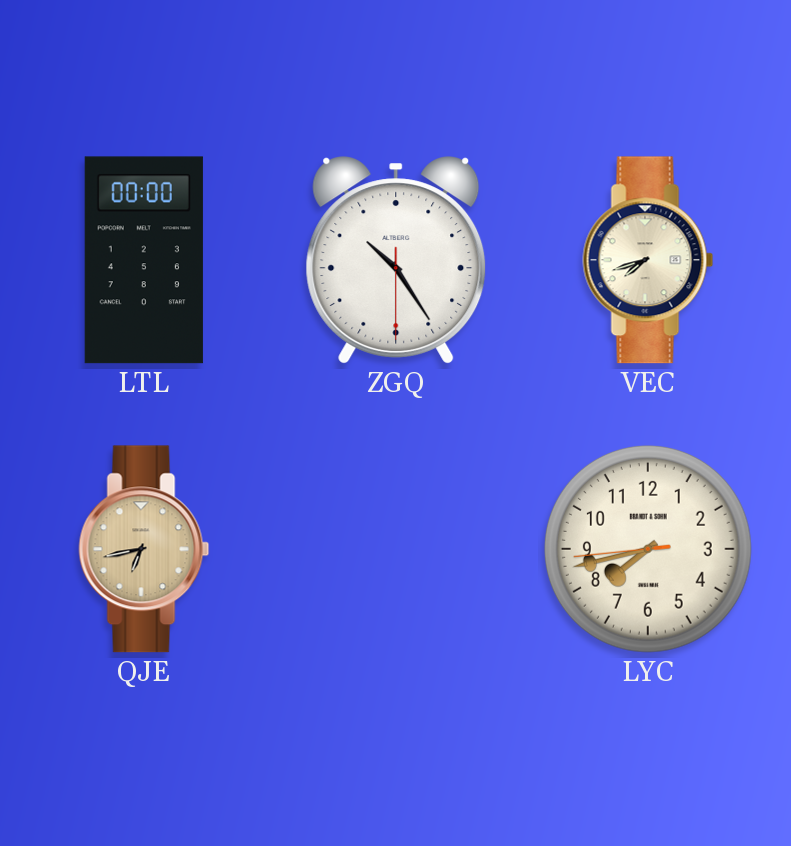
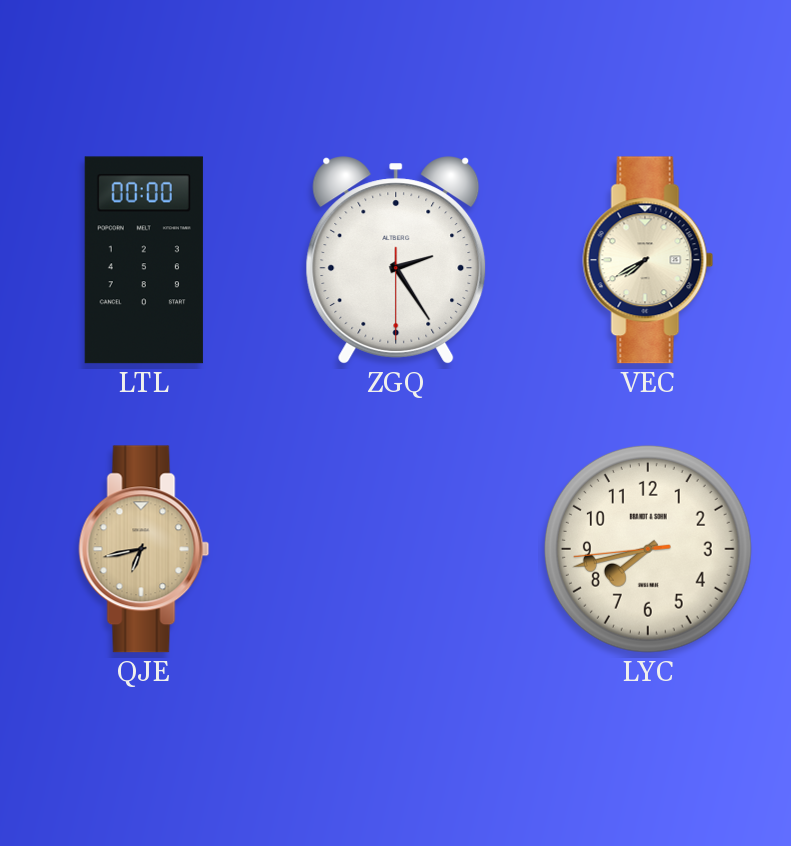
ZGQ: 10:24 -> 2:24 (396, 260)
VEC: 7:42 -> 7:40 (648, 260)
